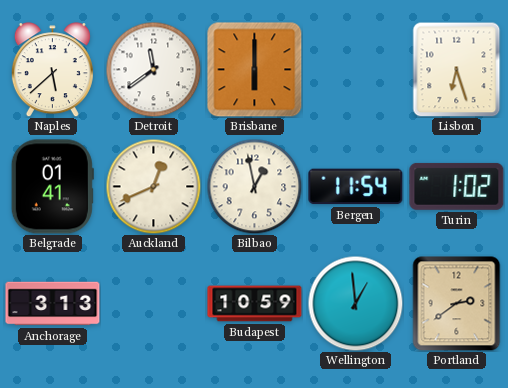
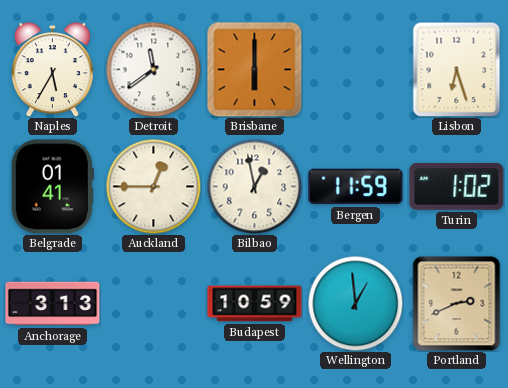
Naples: 5:38 -> 5:35 (52, 70)
Auckland: 12:41 -> 12:45 (153, 186)
Bergen: 11:54 -> 11:59 (356, 187)
Portland: 2:39 -> 2:41 (457, 303)
